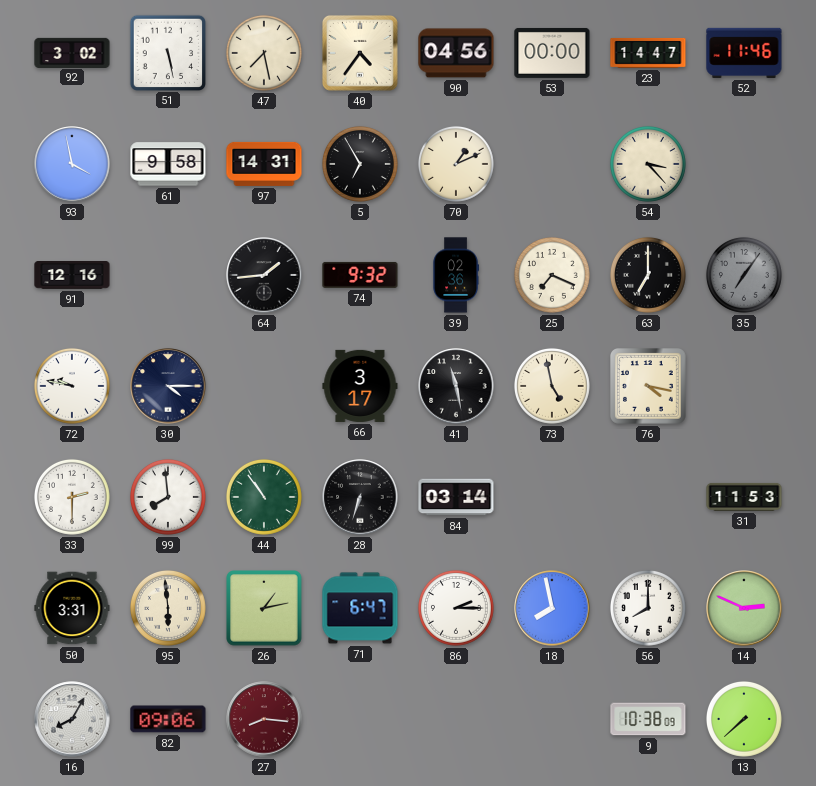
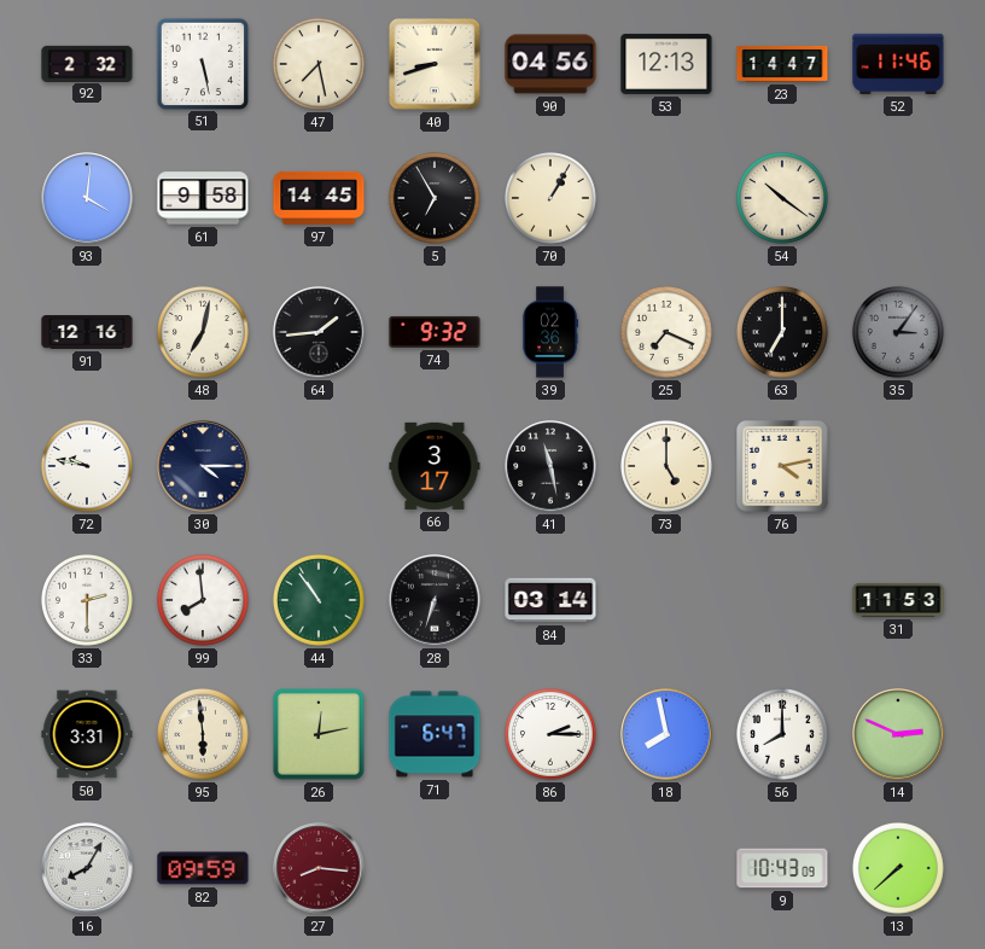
92: 3:02 -> 2:32 (87, 63)
40: 4:36 -> 8:42 (435, 64)
53: 00:00 -> 12:13 (666, 64)
93: 3:58 -> 4:01 (87, 198)
97: 14:31 -> 14:45 (319, 198)
70: 1:11 -> 1:05 (550, 198)
54: 3:23 -> 10:21 (782, 198)
48: none -> 7:02 (203, 332)
35: 7:06 -> 3:06 (898, 332)
73: 4:58 -> 5:00 (666, 466)
76: 4:17 -> 4:13 (783, 467)
26: 1:13 -> 12:13 (320, 735)
82: 09:06 -> 09:59 (203, 868)
9: 10:38 -> 10:43 (782, 868)
